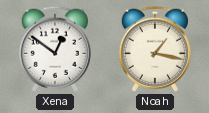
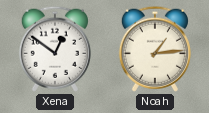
Noah: 1:17 -> 1:14 (155, 49)
